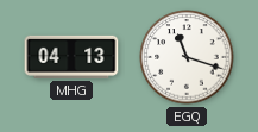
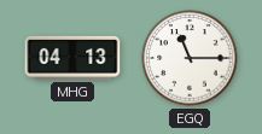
EGQ: 11:18 -> 11:15 (190, 58)
